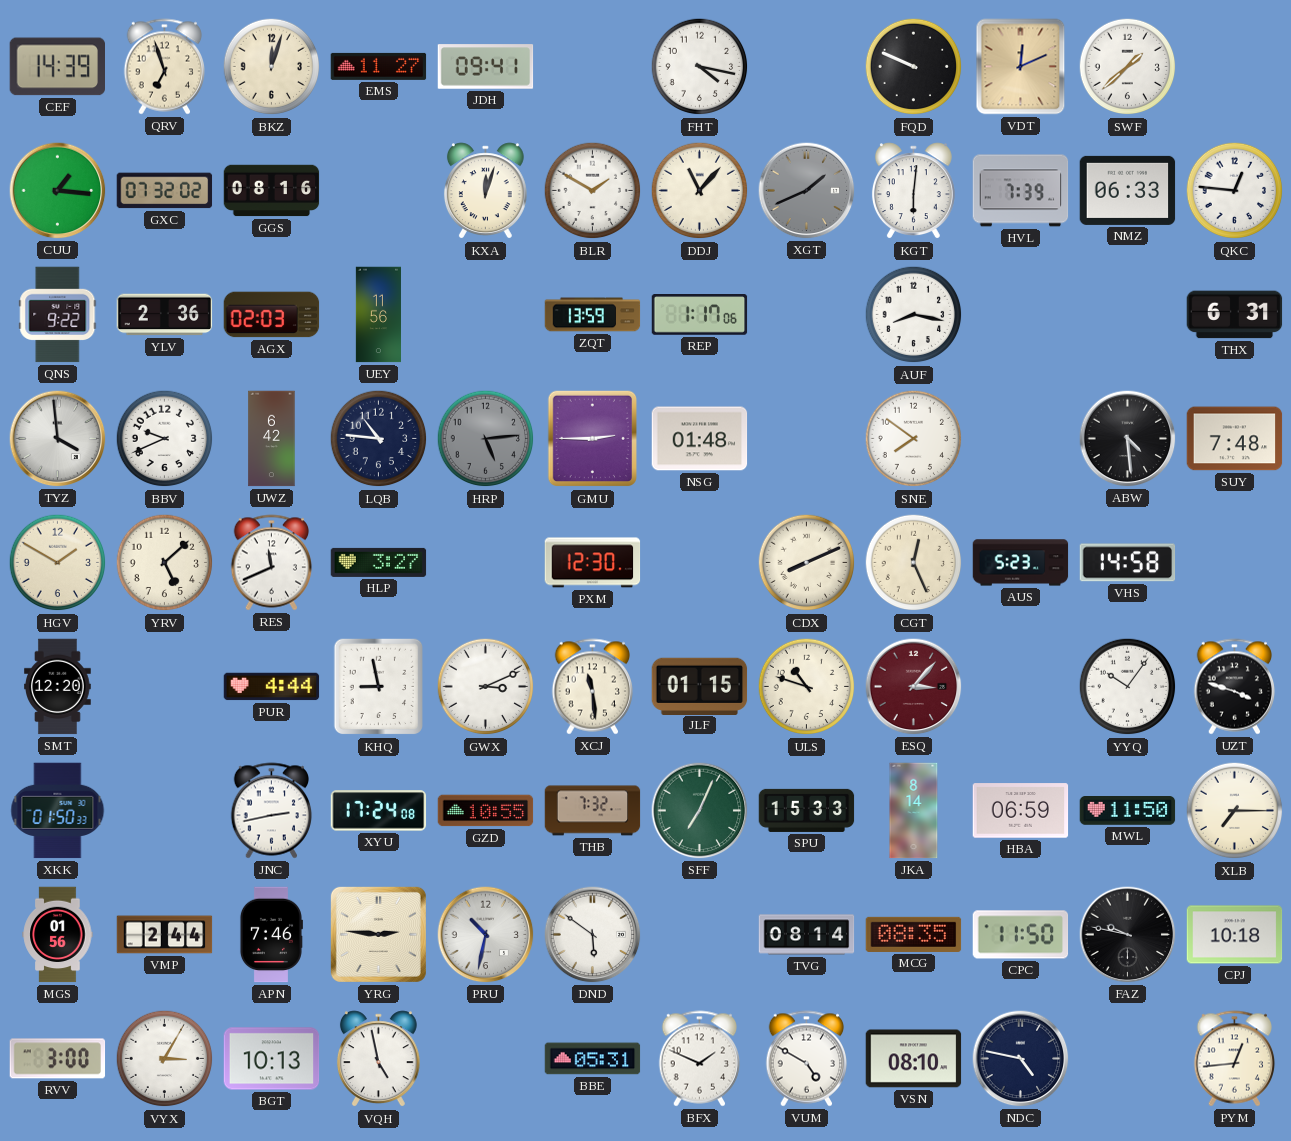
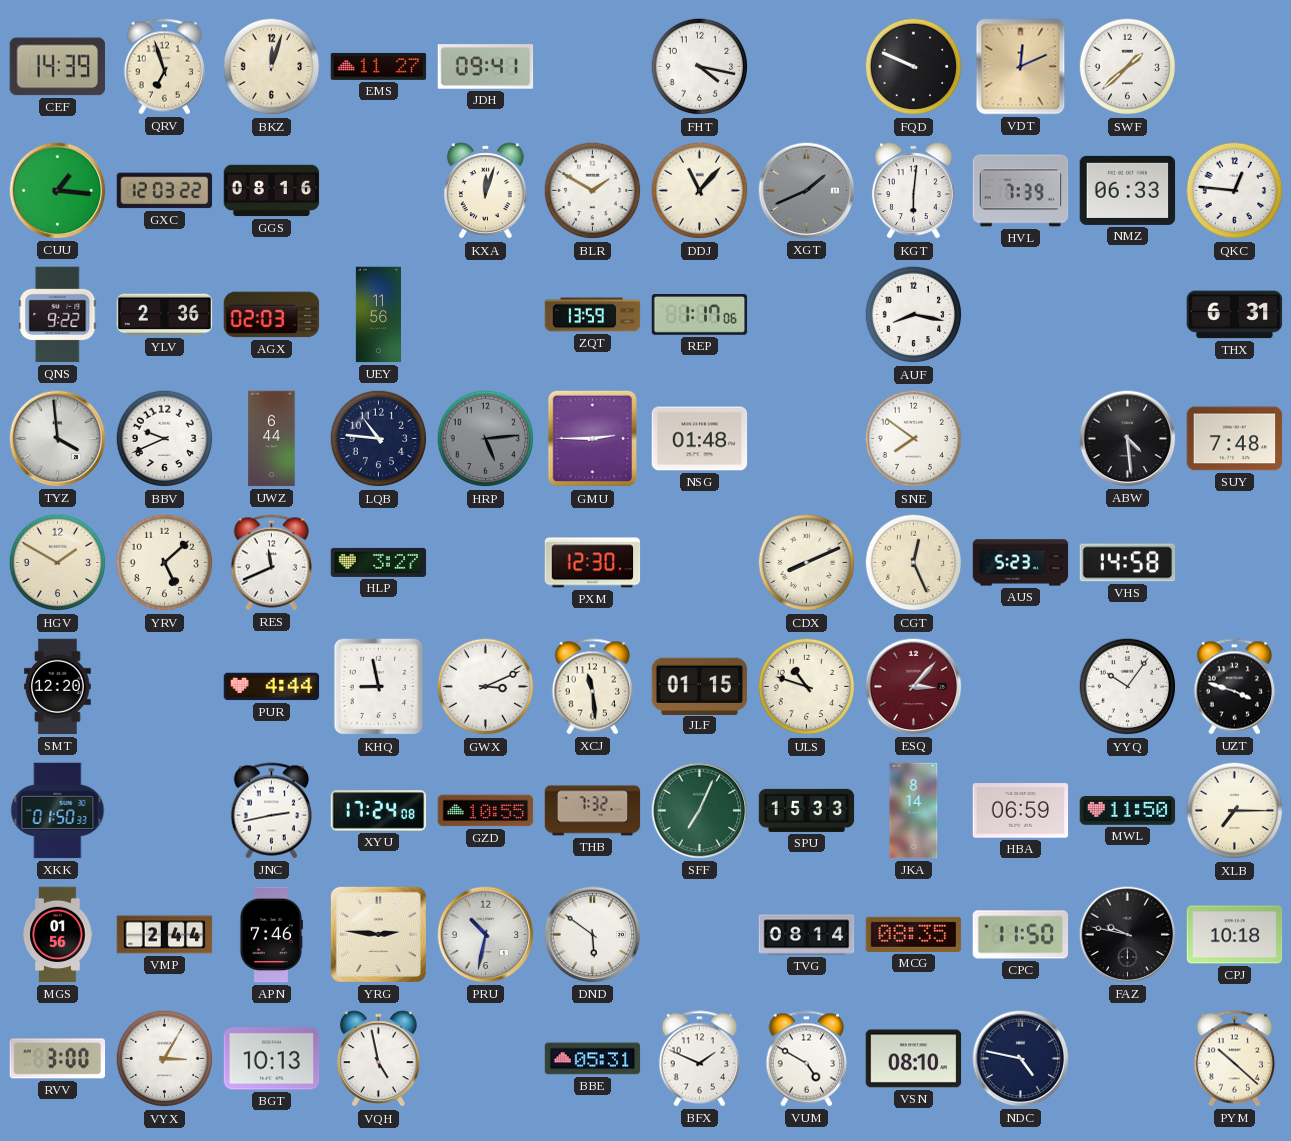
GXC: 07:32 -> 12:03 (165, 191)
UWZ: 6:42 -> 6:44 (272, 439)
PYM: 12:44 -> 10:22 (1235, 1059)
